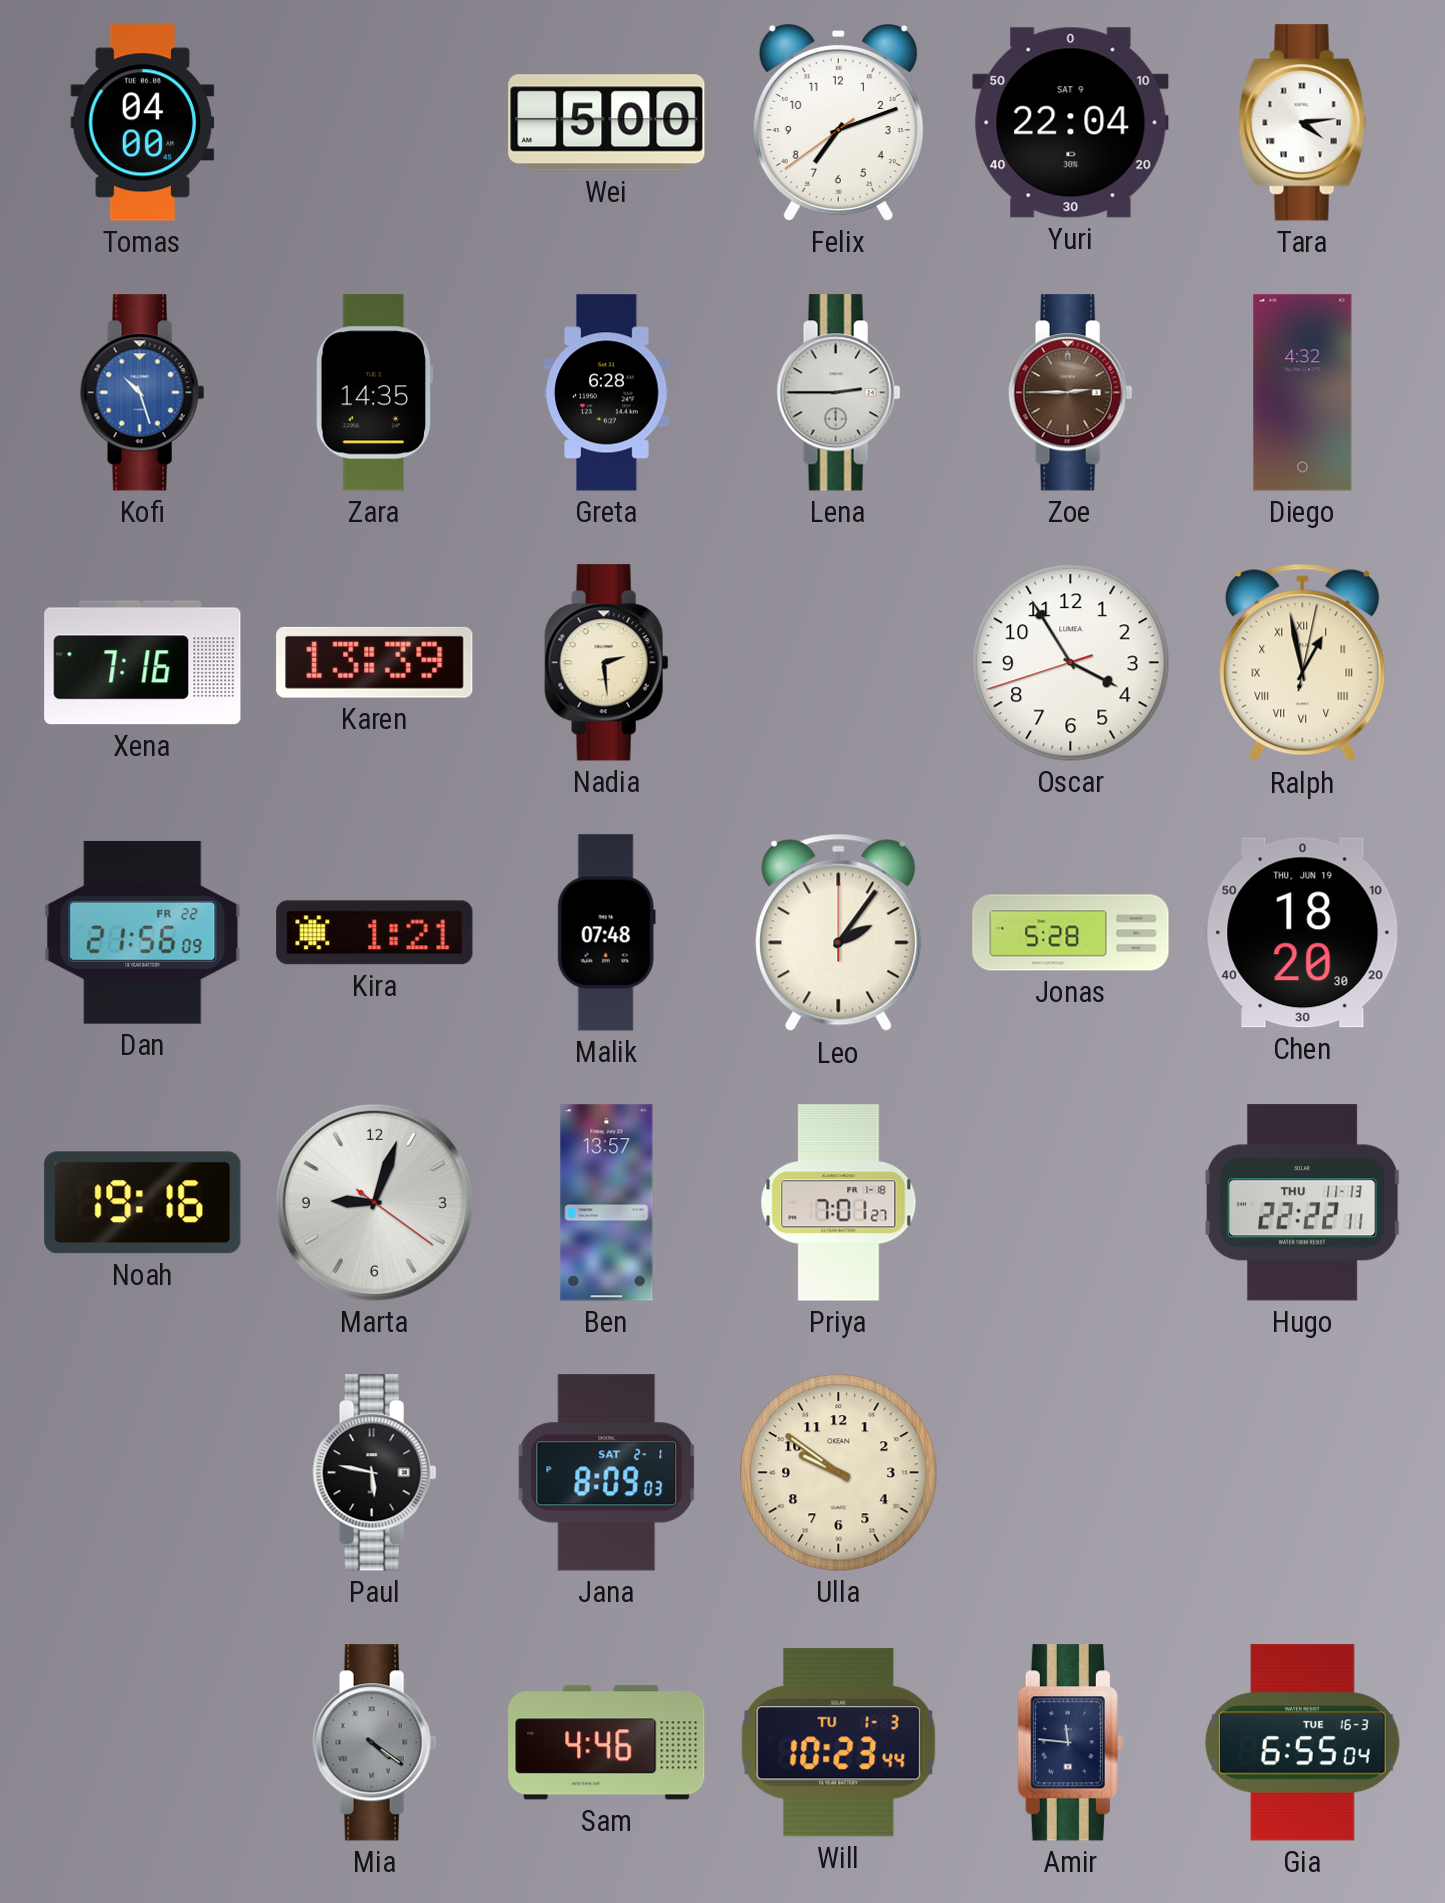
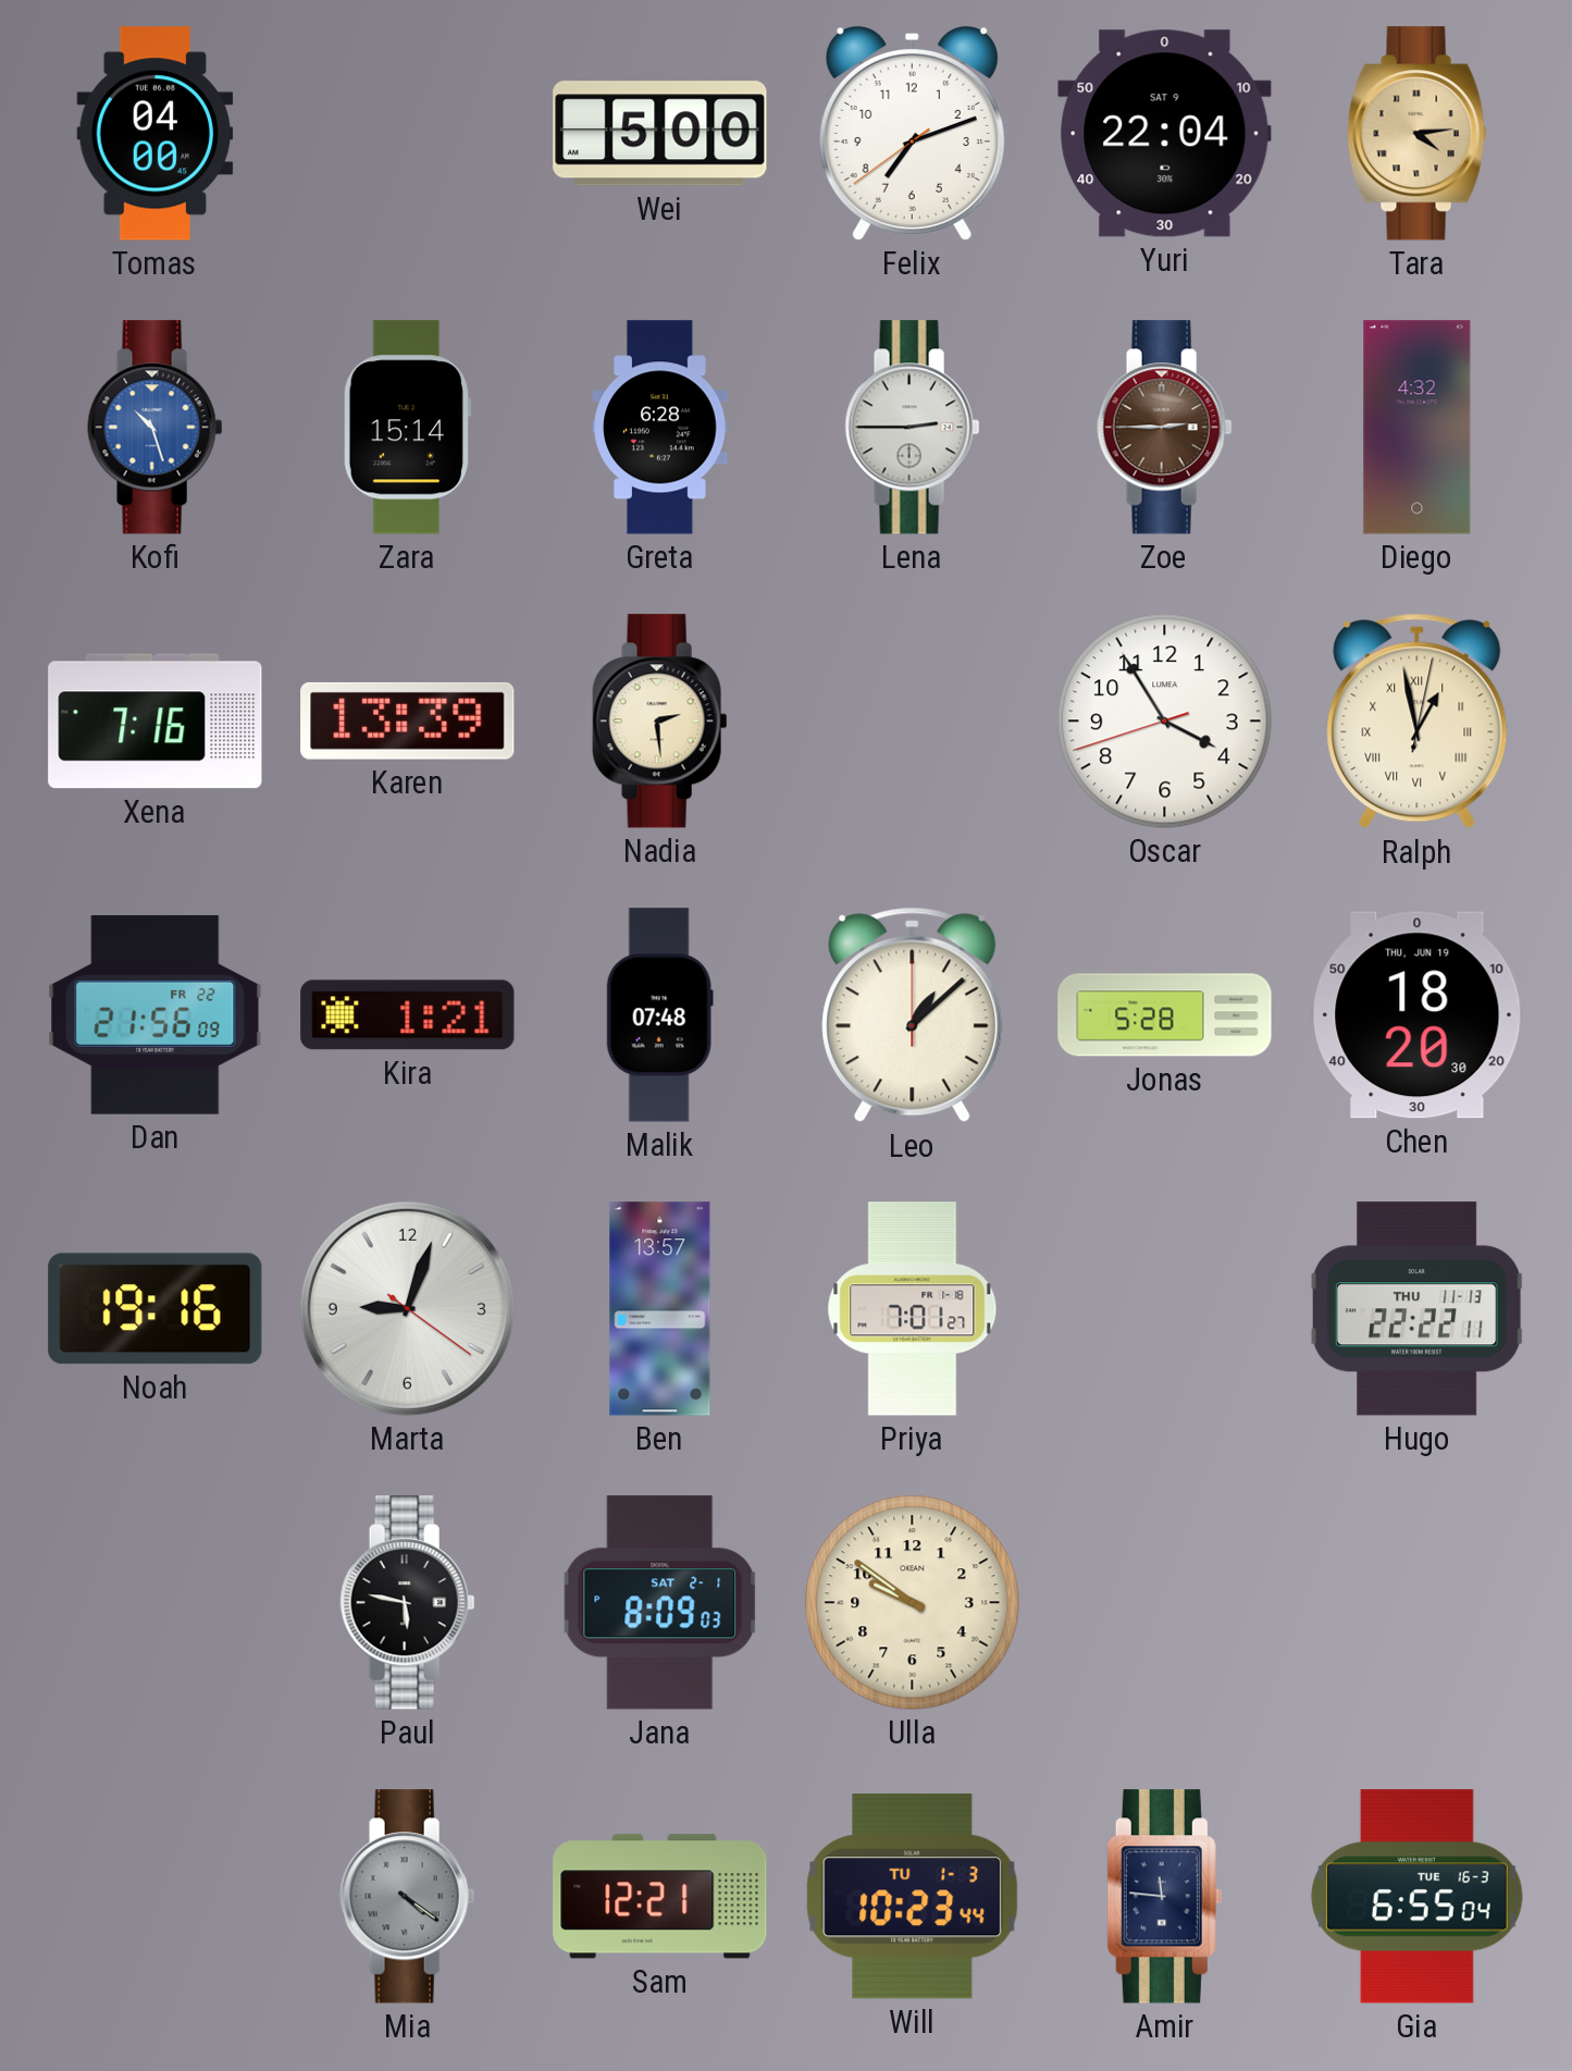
Tara dial: white -> champagne (1418, 134)
Zara: 14:35 -> 15:14 (407, 428)
Leo: 2:06 -> 1:08 (913, 1015)
Sam: 4:46 -> 12:21 (660, 1897)
